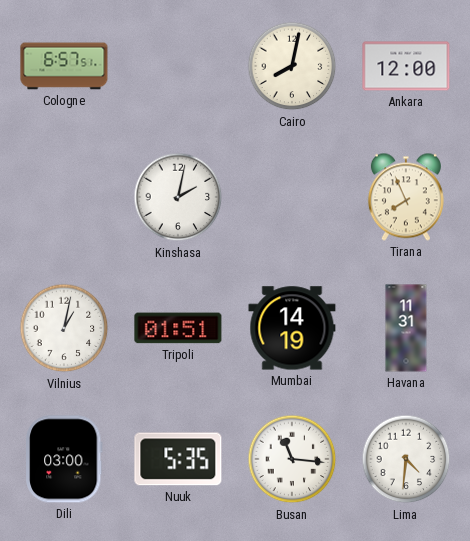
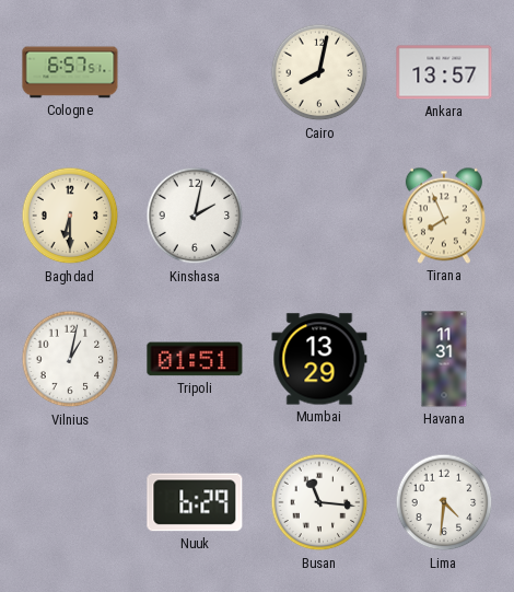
Ankara: 12:00 -> 13:57 (444, 72)
Baghdad: none -> 6:30 (70, 216)
Mumbai: 14:19 -> 13:29 (319, 359)
Dili: 03:00 -> none (64, 459)
Nuuk: 5:35 -> 6:29 (195, 502)
